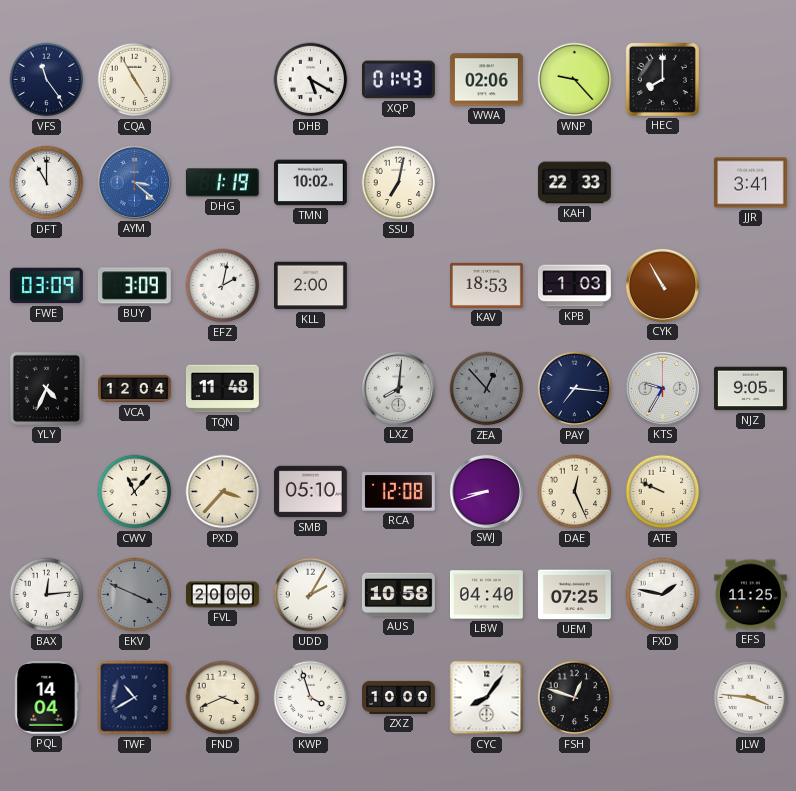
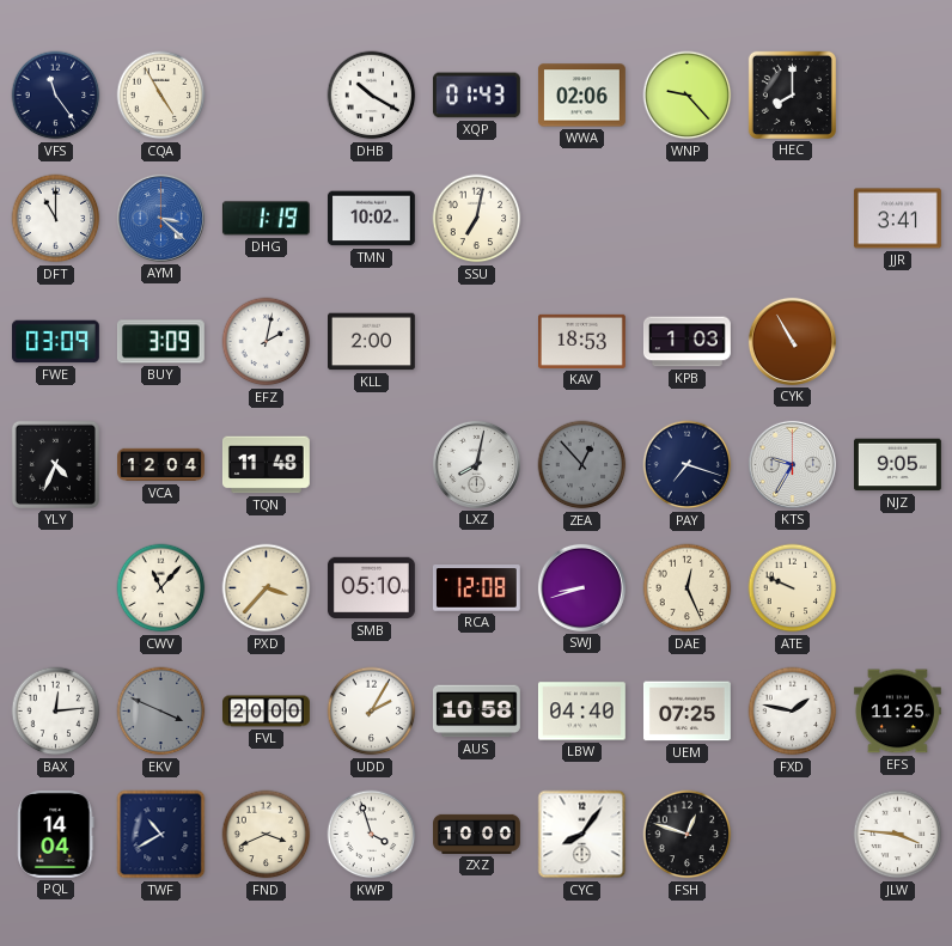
DHB: 5:20 -> 10:20 (372, 96)
KAH: 22:33 -> none (574, 183)
LXZ: 8:01 -> 8:02 (476, 464)
PAY: 7:16 -> 7:18 (688, 465)
